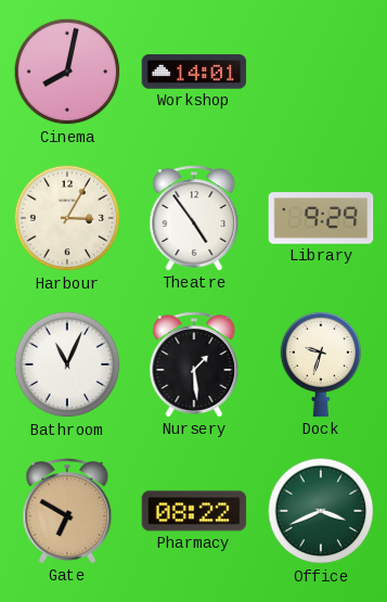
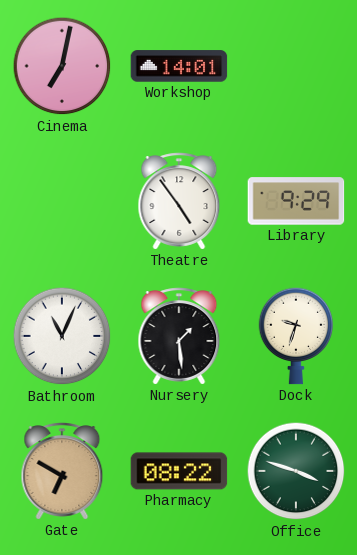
Cinema: 8:02 -> 7:02 (62, 66)
Harbour: 3:05 -> none (67, 218)
Office: 3:41 -> 3:48 (296, 471)
